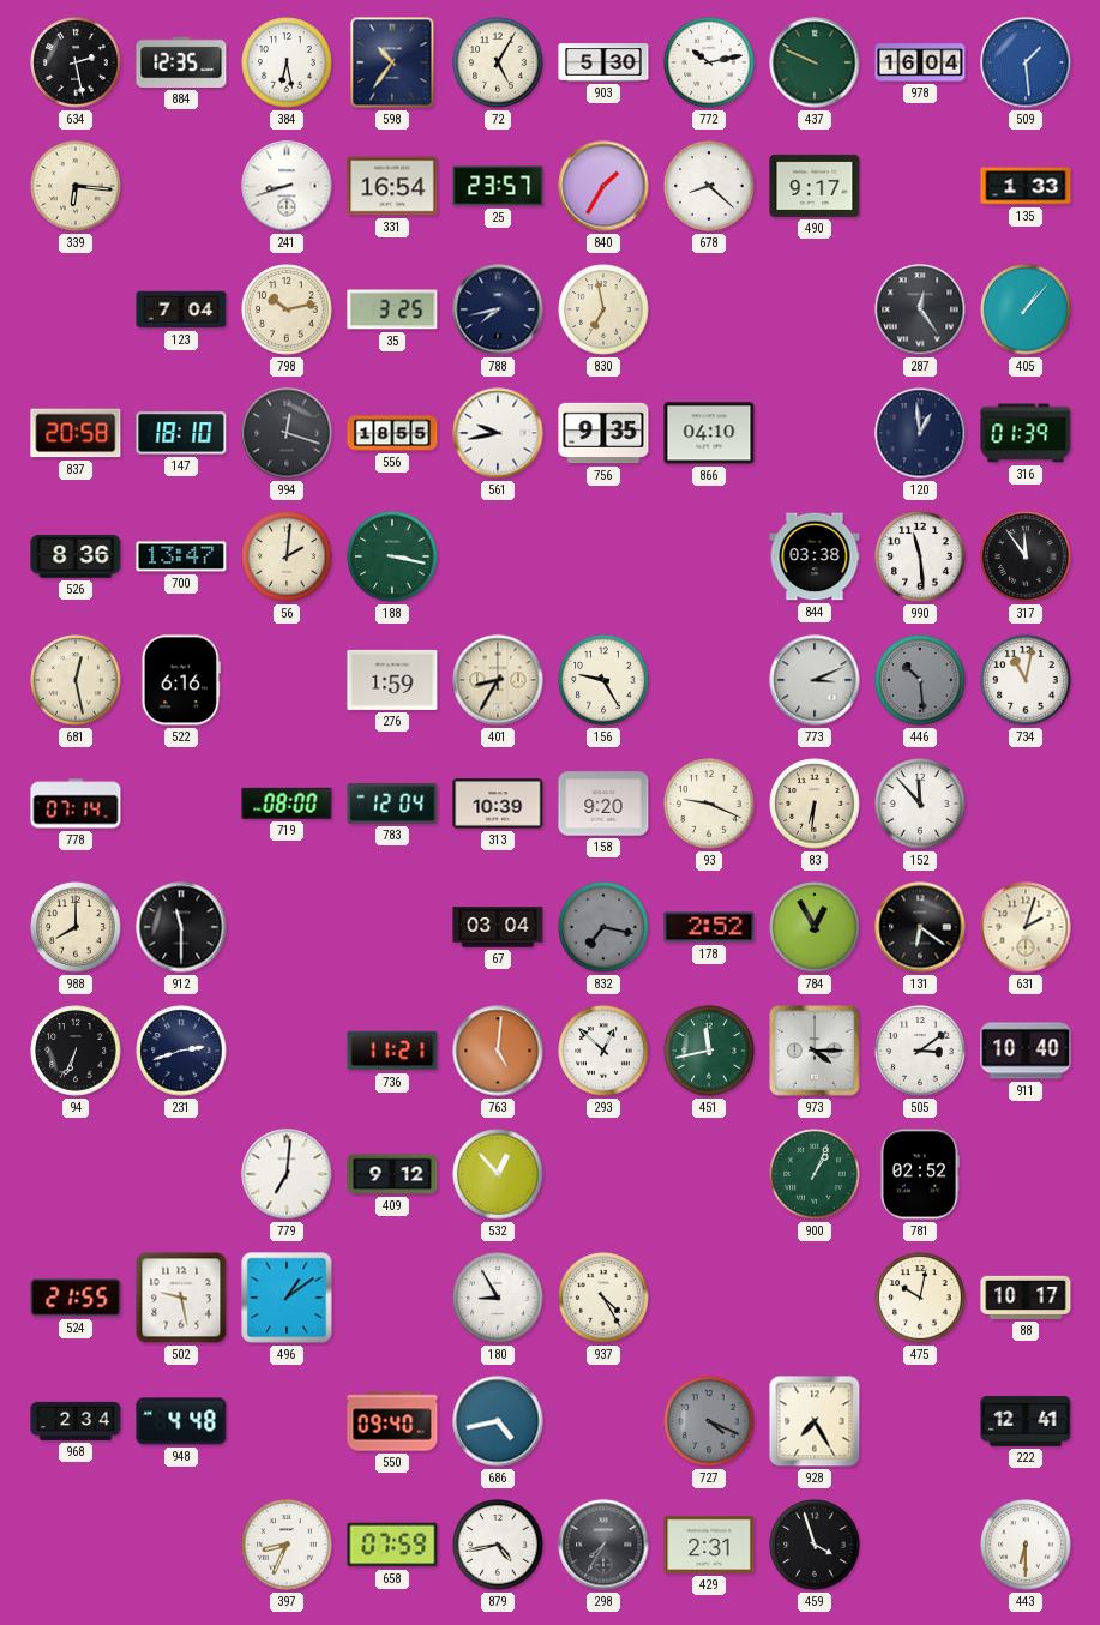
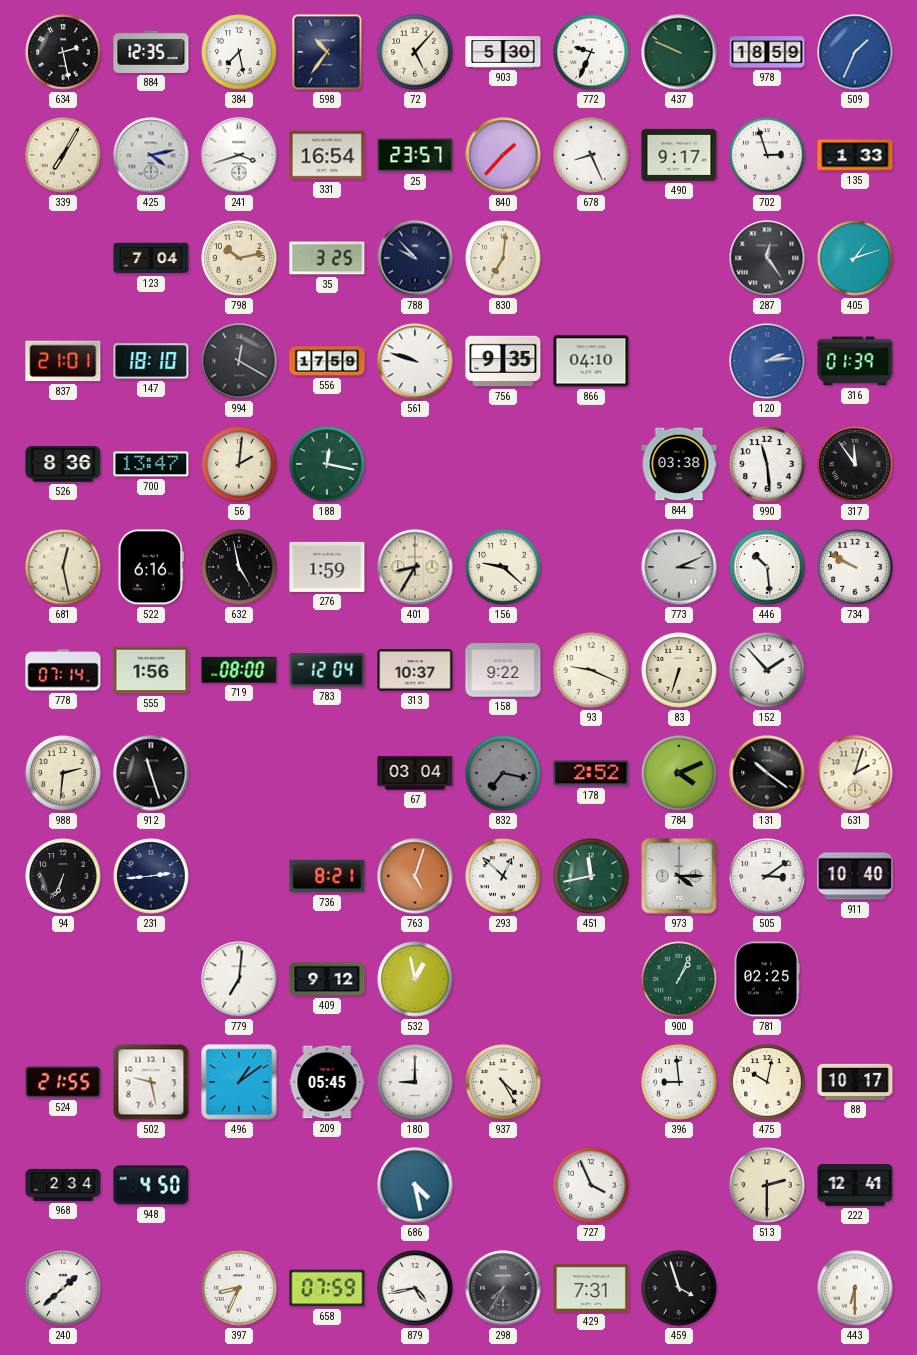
384: 6:28 -> 7:28 (239, 52)
72: 5:05 -> 5:07 (415, 52)
772: 10:13 -> 9:34 (591, 52)
978: 16:04 -> 18:59 (767, 52)
509: 1:29 -> 1:34 (855, 52)
339: 6:16 -> 7:05 (63, 155)
425: none -> 4:13 (151, 155)
241: 8:42 -> 3:42 (239, 155)
840: 1:35 -> 1:37 (503, 155)
678: 8:22 -> 8:26 (591, 155)
702: none -> 2:57 (767, 155)
788: 7:43 -> 9:53 (415, 258)
830: 6:58 -> 7:01 (503, 258)
405: 1:07 -> 1:12 (855, 258)
837: 20:58 -> 21:01 (63, 361)
994: 12:18 -> 12:20 (239, 361)
556: 18:55 -> 17:59 (327, 361)
561: 9:43 -> 9:48 (415, 361)
120: 12:59 -> 2:14 (767, 361)
120 dial: navy -> blue (767, 361)
188: 3:17 -> 12:17 (327, 464)
632: none -> 4:58 (239, 567)
156: 9:25 -> 9:22 (503, 567)
446 dial: grey -> white (767, 567)
734: 11:02 -> 9:50 (855, 567)
555: none -> 1:56 (151, 670)
313: 10:39 -> 10:37 (415, 670)
158: 9:20 -> 9:22 (503, 670)
83: 6:31 -> 6:33 (679, 670)
152: 11:53 -> 1:53 (767, 670)
988: 8:00 -> 2:31 (63, 773)
912: 11:30 -> 11:27 (151, 773)
784: 12:55 -> 4:11 (679, 773)
131: 6:21 -> 10:21 (767, 773)
231: 2:42 -> 2:44 (151, 876)
736: 11:21 -> 8:21 (327, 876)
763: 5:01 -> 5:03 (415, 876)
532: 12:53 -> 12:58 (415, 979)
781: 02:52 -> 02:25 (767, 979)
209: none -> 05:45 (327, 1082)
180: 8:55 -> 9:00 (415, 1082)
396: none -> 8:59 (679, 1082)
948: 4:48 -> 4:50 (151, 1185)
550: 09:40 -> none (392, 1421)
686: 4:43 -> 4:28 (415, 1185)
727: 4:19 -> 3:56 (591, 1185)
727 dial: grey -> white (591, 1185)
928: 7:25 -> none (815, 1421)
513: none -> 2:30 (767, 1185)
240: none -> 1:38 (63, 1288)
429: 2:31 -> 7:31 (591, 1288)
